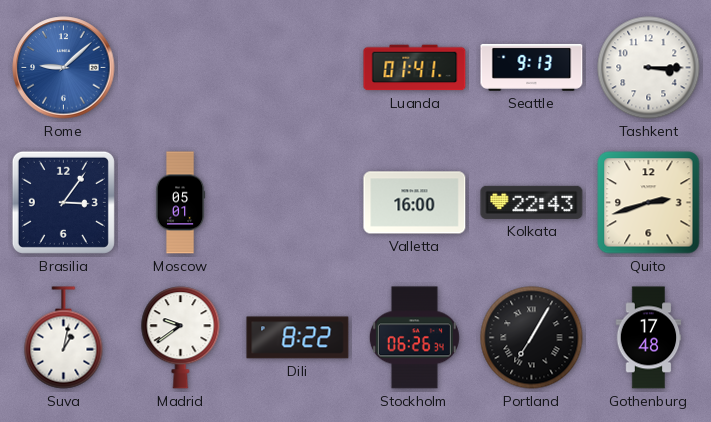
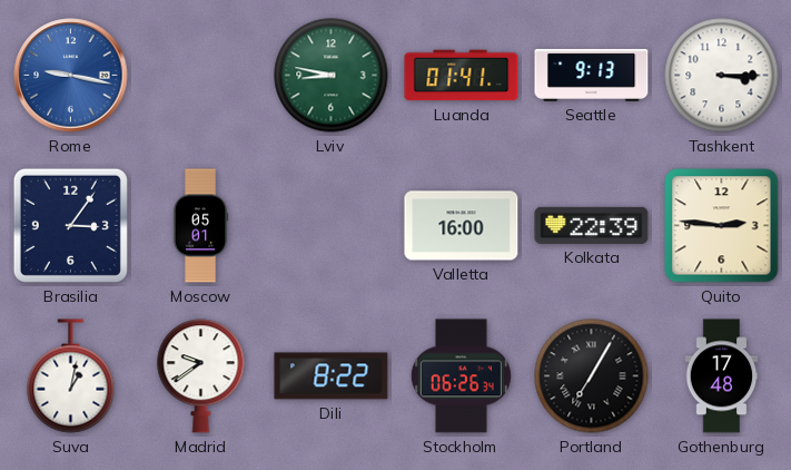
Rome: 9:08 -> 9:17 (71, 76)
Lviv: none -> 8:47 (332, 76)
Kolkata: 22:43 -> 22:39 (592, 225)
Quito: 2:42 -> 2:46 (722, 226)
